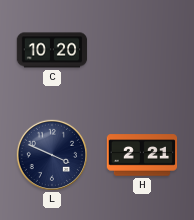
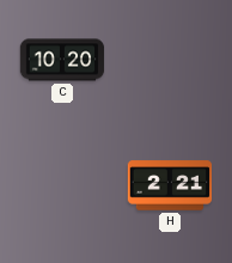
L: 3:49 -> none (51, 154)
